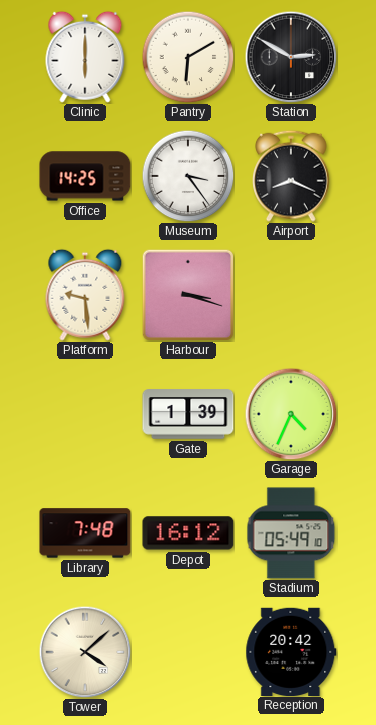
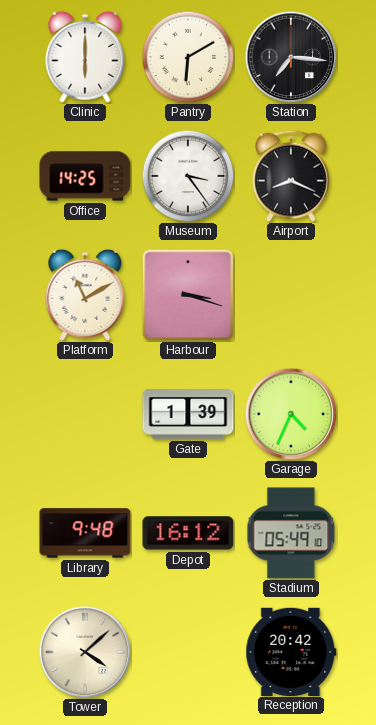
Station: 2:50 -> 7:16 (291, 57)
Platform: 9:29 -> 11:10 (85, 295)
Library: 7:48 -> 9:48 (85, 533)
